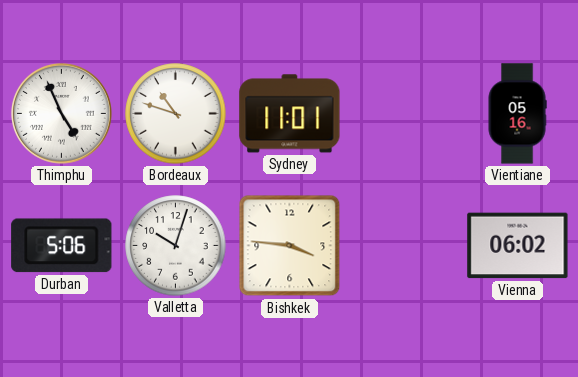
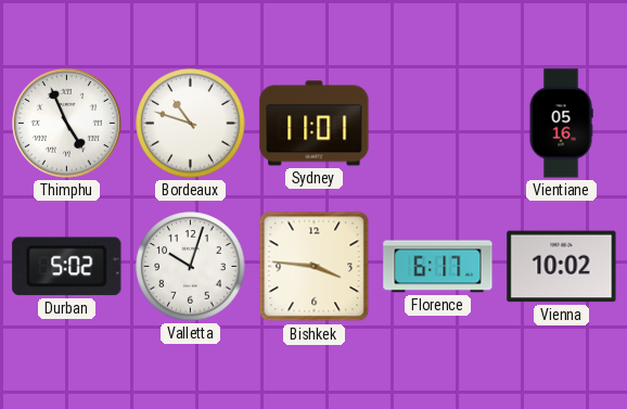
Durban: 5:06 -> 5:02 (67, 267)
Florence: none -> 6:17 (438, 267)
Vienna: 06:02 -> 10:02 (562, 267)
